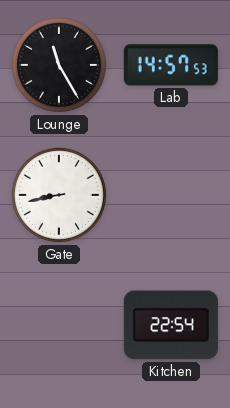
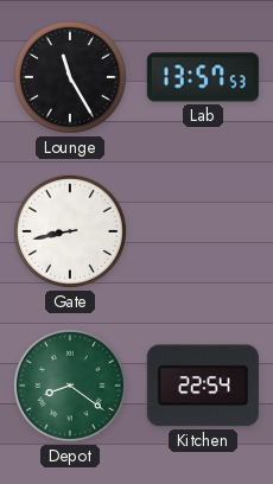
Lab: 14:57 -> 13:57 (203, 77)
Depot: none -> 8:21 (70, 386)
